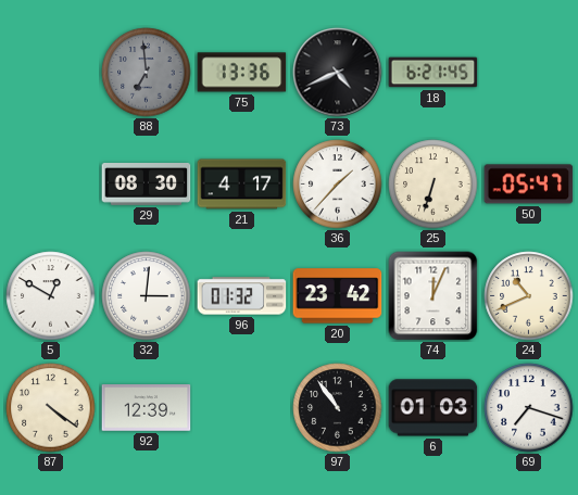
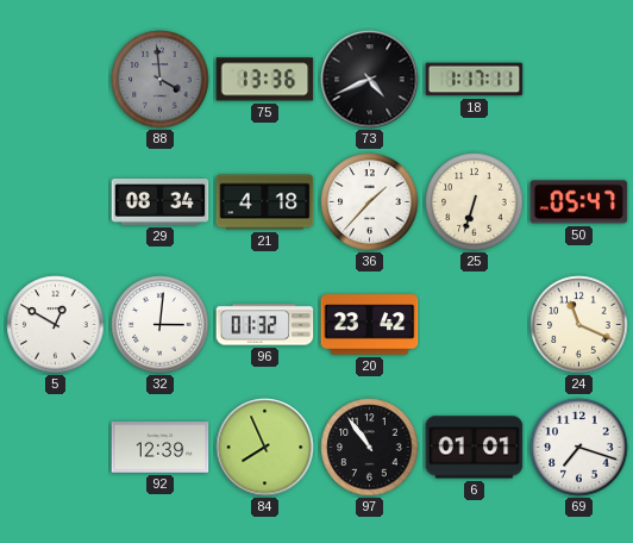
88: 6:59 -> 3:59 (161, 80)
18: 6:21 -> 1:17 (475, 80)
29: 08:30 -> 08:34 (161, 202)
21: 4:17 -> 4:18 (265, 202)
74: 12:04 -> none (434, 296)
24: 10:41 -> 11:19 (579, 325)
87: 4:21 -> none (51, 408)
84: none -> 7:56 (265, 448)
6: 01:03 -> 01:01 (475, 448)
